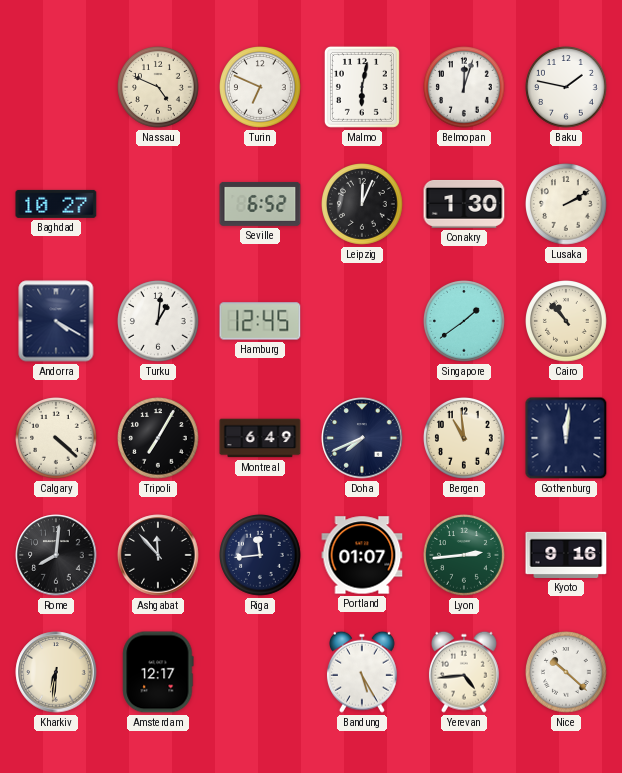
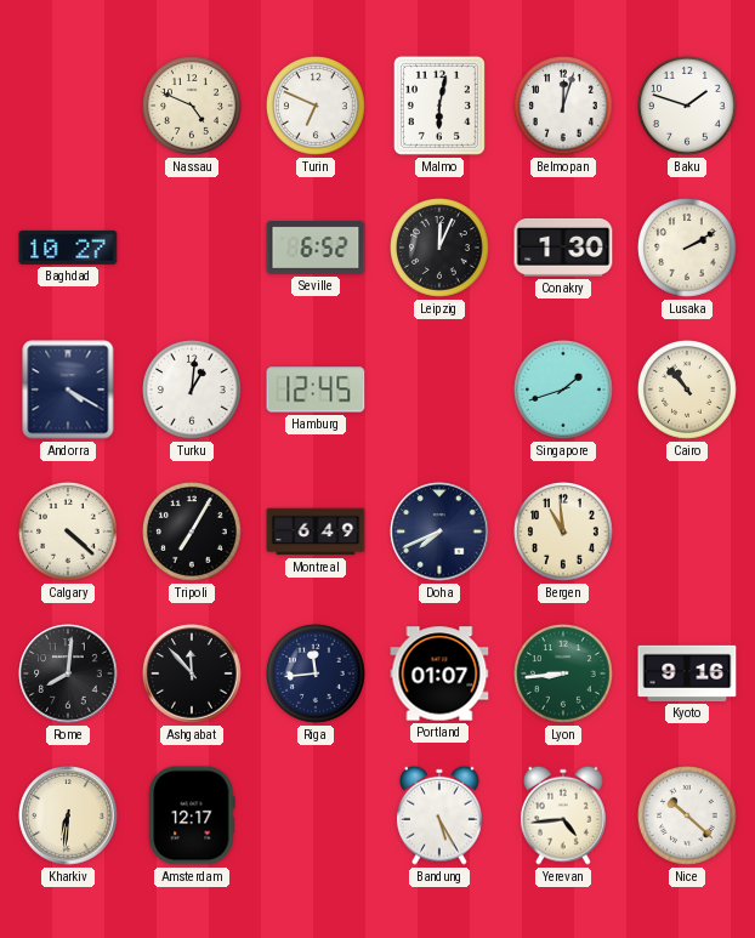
Baku: 1:47 -> 1:48 (688, 107)
Singapore: 1:39 -> 1:42 (564, 391)
Gothenburg: 12:01 -> none (566, 438)
Lyon: 2:44 -> 8:44 (564, 675)
